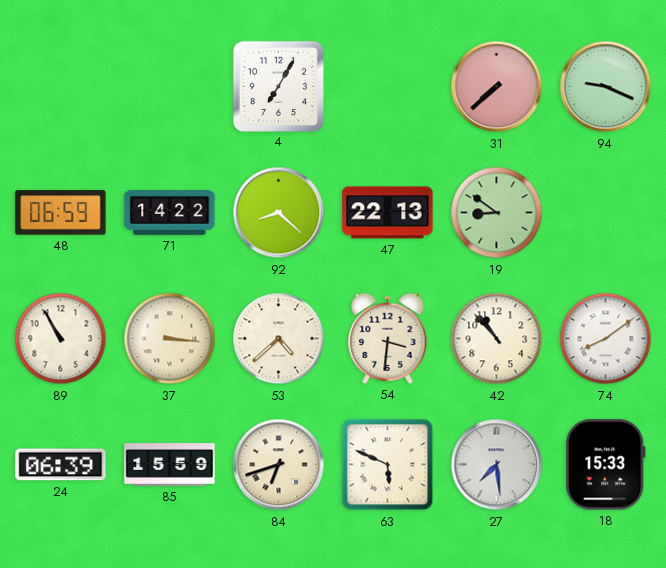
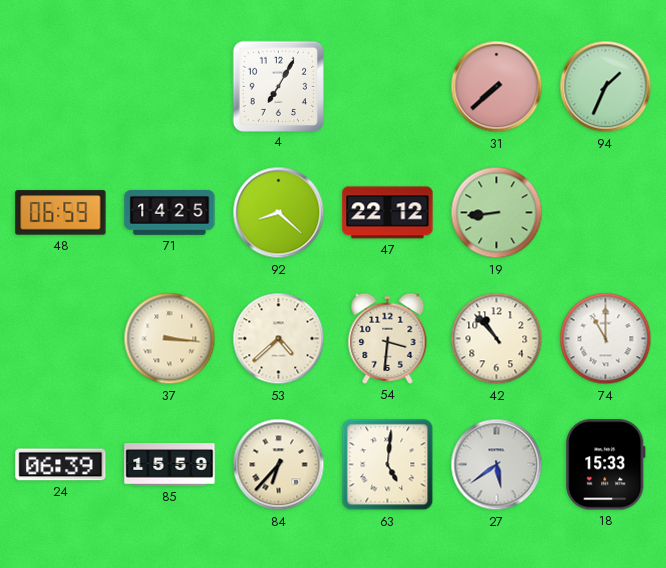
94: 9:19 -> 1:34 (606, 87)
71: 14:22 -> 14:25 (170, 213)
47: 22:13 -> 22:12 (388, 213)
19: 8:51 -> 8:44 (497, 213)
89: 10:55 -> none (61, 339)
74: 8:09 -> 11:00 (606, 339)
84: 6:42 -> 6:37 (279, 465)
63: 5:49 -> 5:01 (388, 465)
27: 7:29 -> 5:39 (497, 465)
